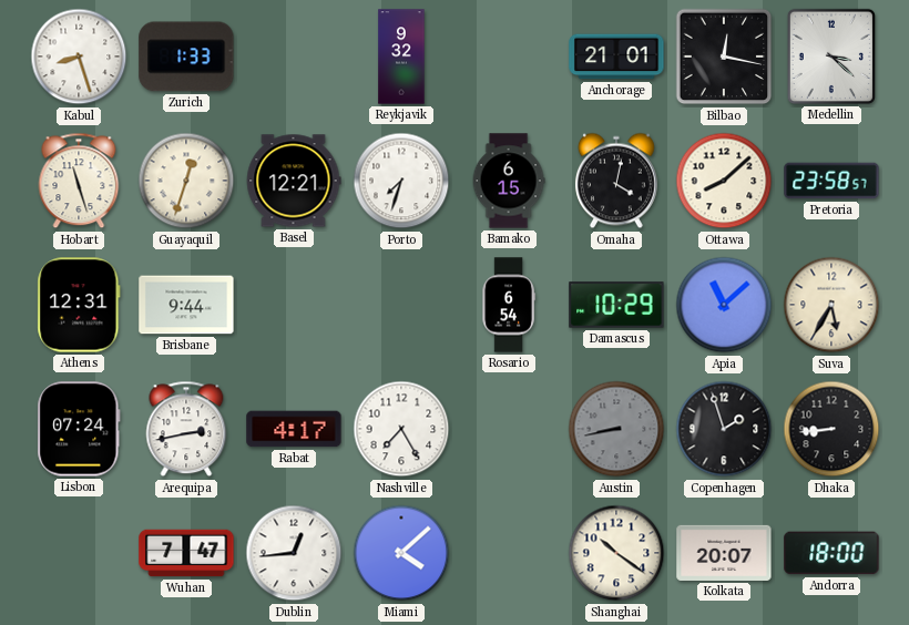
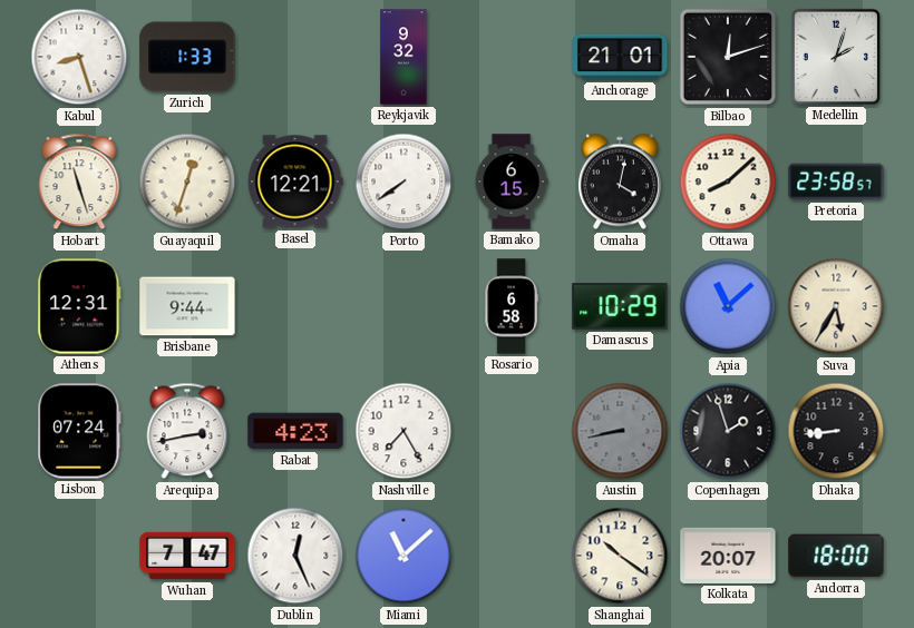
Bilbao: 12:17 -> 12:12 (728, 57)
Medellin: 3:22 -> 2:03 (836, 57)
Porto: 7:33 -> 7:39 (403, 181)
Rosario: 6:54 -> 6:58 (512, 306)
Rabat: 4:17 -> 4:23 (295, 431)
Dublin: 12:44 -> 12:26 (295, 556)
Miami: 4:08 -> 11:08 (403, 556)
